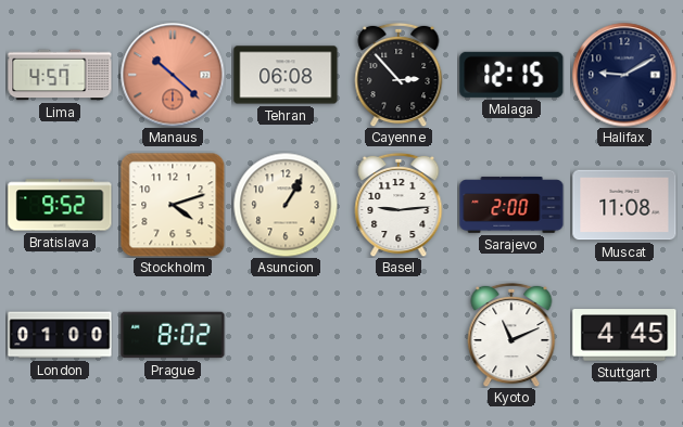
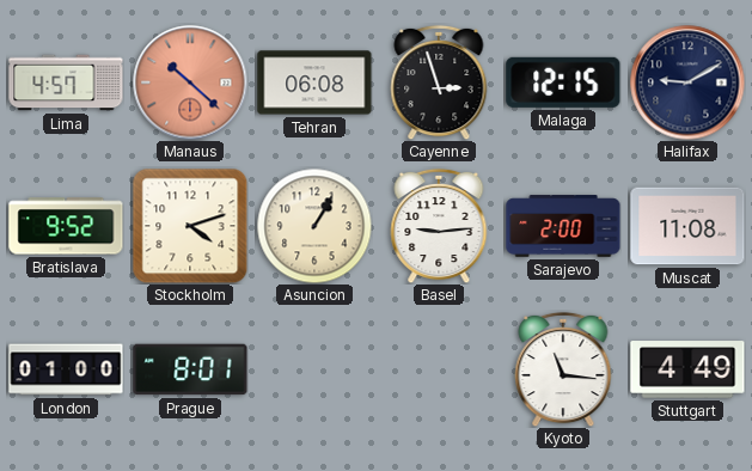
Cayenne: 2:53 -> 2:57 (439, 82)
Prague: 8:02 -> 8:01 (190, 369)
Kyoto: 11:11 -> 11:16 (563, 369)
Stuttgart: 4:45 -> 4:49 (687, 369)
